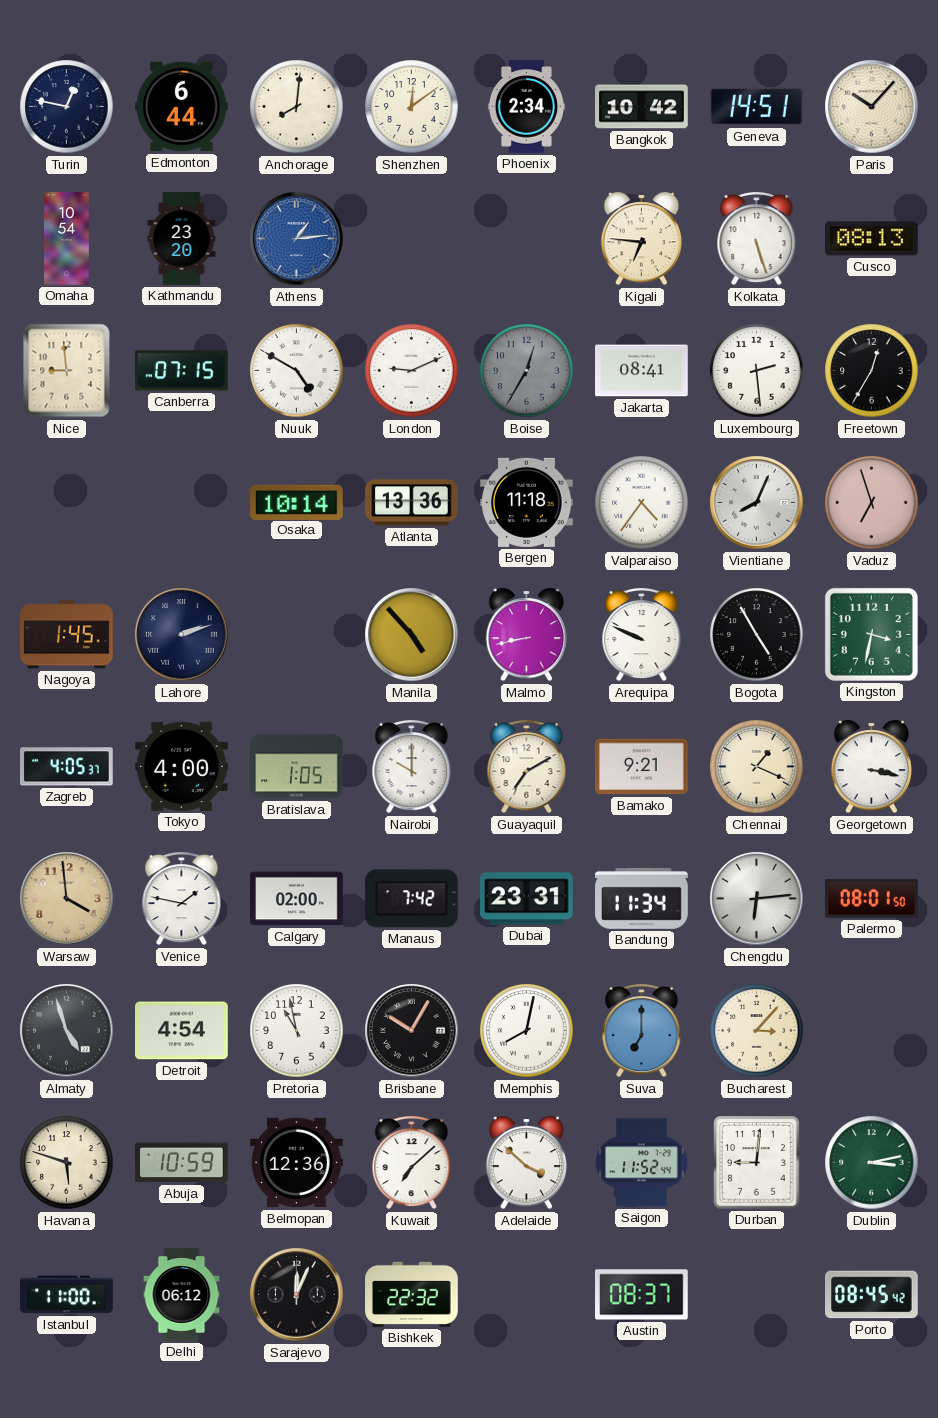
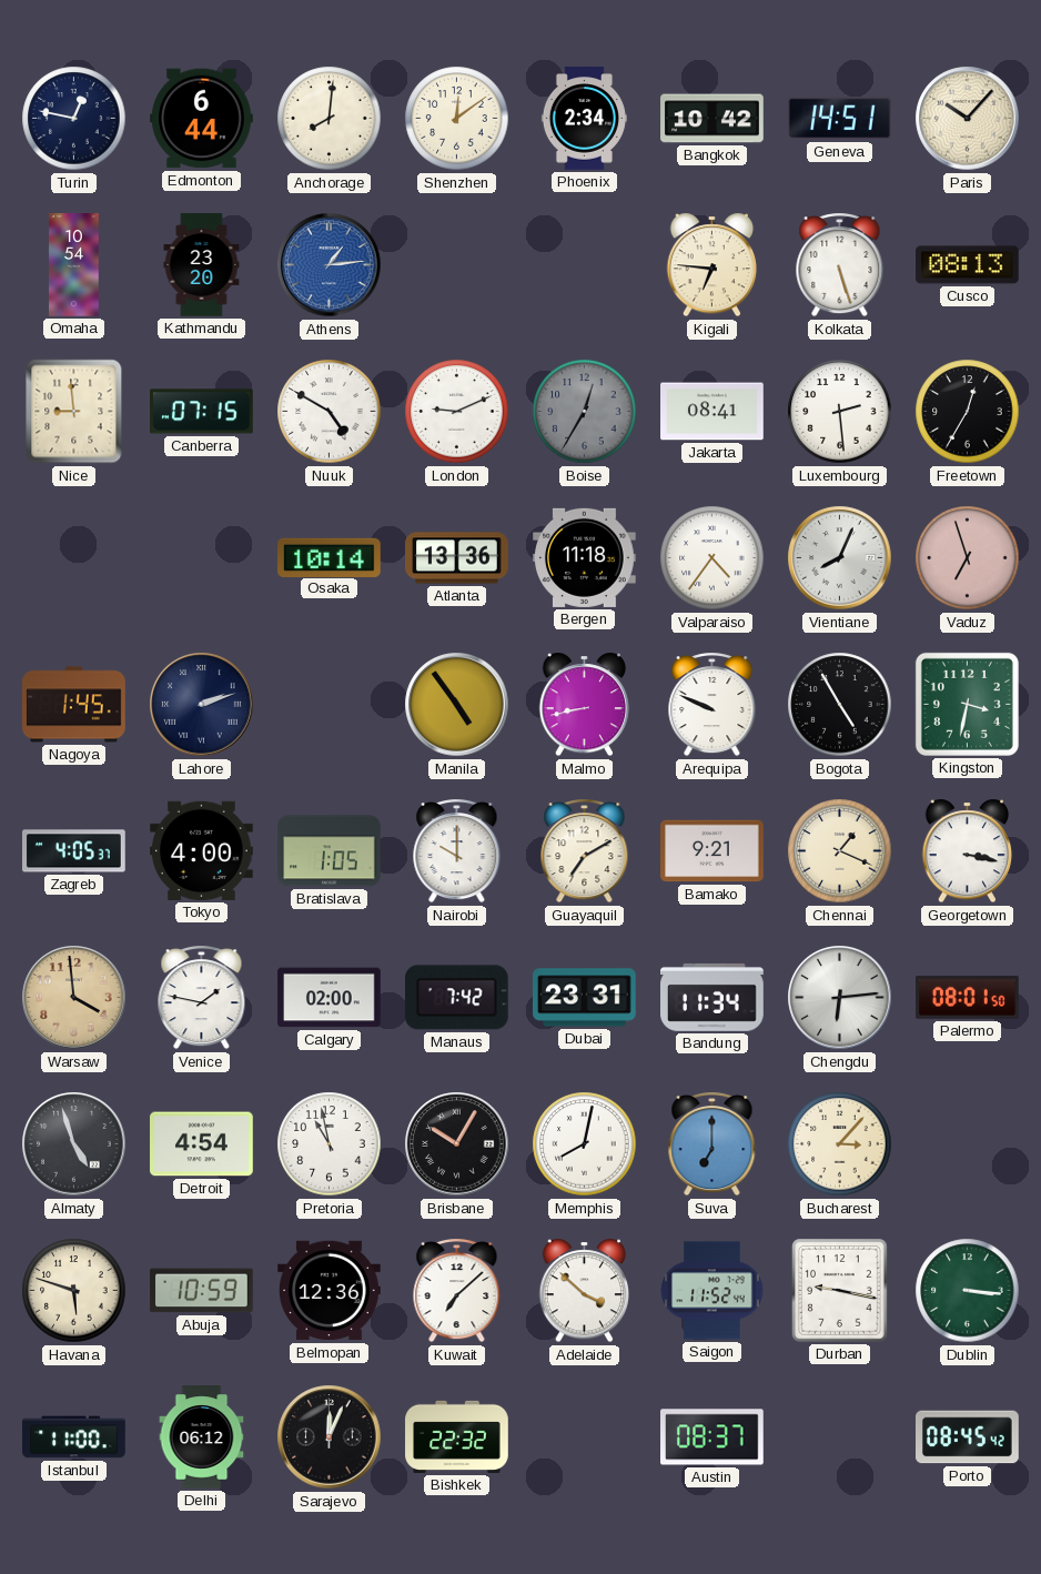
Manila: 4:53 -> 4:54 (457, 705)
Durban: 9:01 -> 9:17 (840, 1291)
Dublin: 3:13 -> 3:16 (968, 1291)
